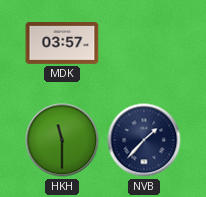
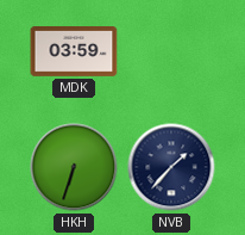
MDK: 03:57 -> 03:59 (74, 52)
HKH: 11:30 -> 6:33 (74, 167)
